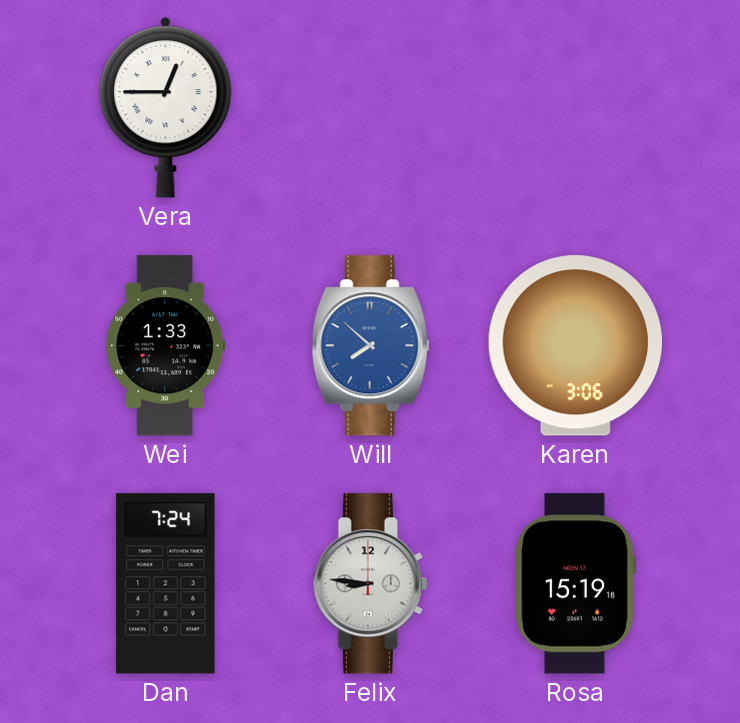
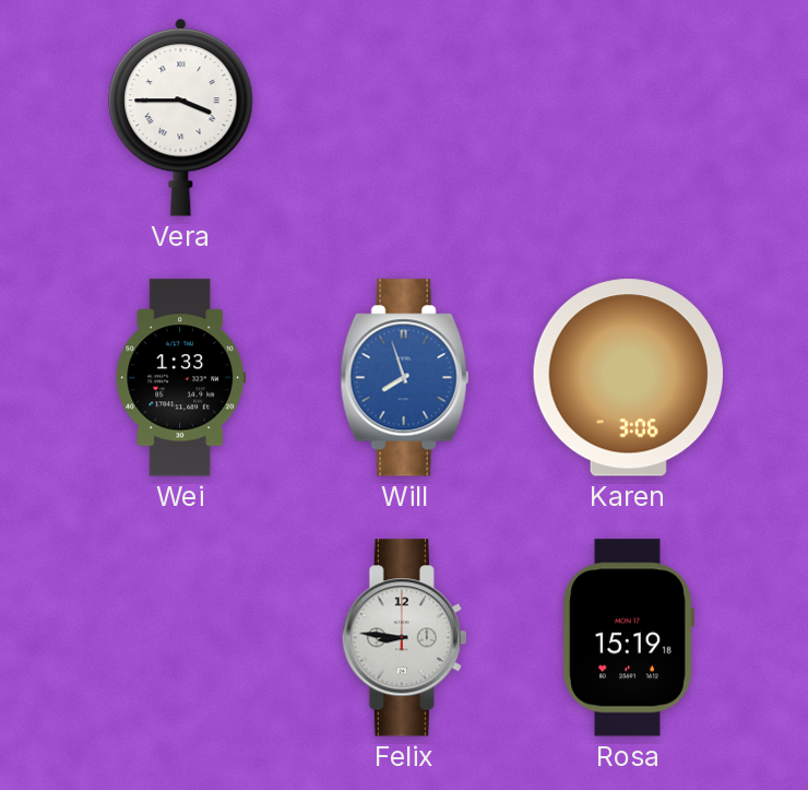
Vera: 12:45 -> 3:45 (181, 118)
Will: 7:52 -> 7:57 (405, 378)
Dan: 7:24 -> none (166, 584)
